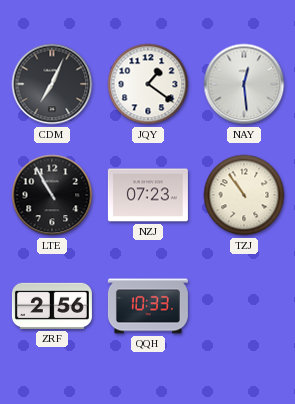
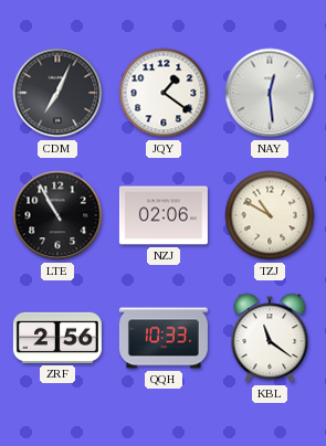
NZJ: 07:23 -> 02:06 (164, 215)
TZJ: 10:54 -> 10:50 (270, 215)
KBL: none -> 11:21 (270, 338)
